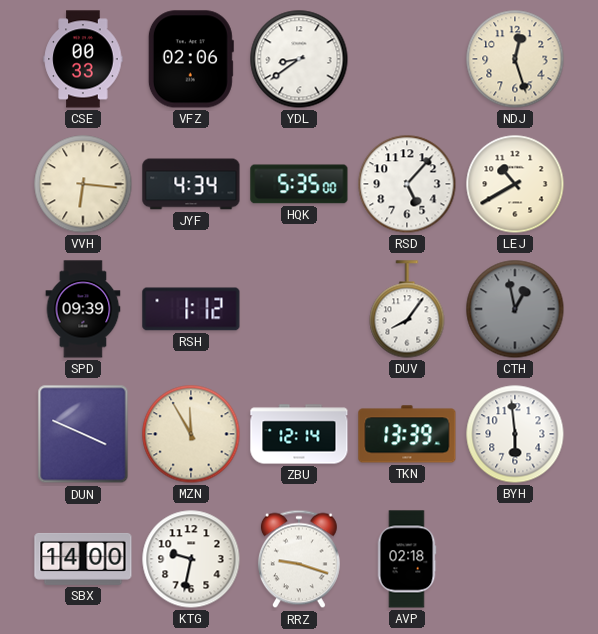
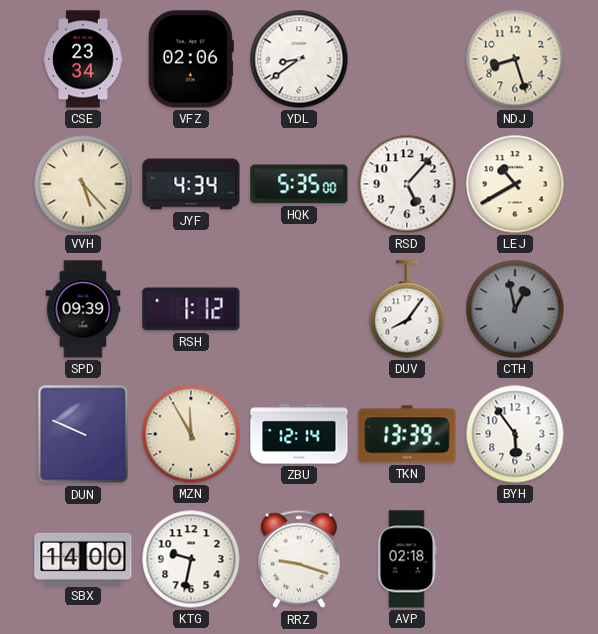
CSE: 00:33 -> 23:34 (83, 59)
NDJ: 12:27 -> 8:27 (515, 59)
VVH: 6:16 -> 5:23 (83, 184)
DUN: 3:49 -> 9:49 (83, 434)
BYH: 5:59 -> 5:54 (515, 434)
